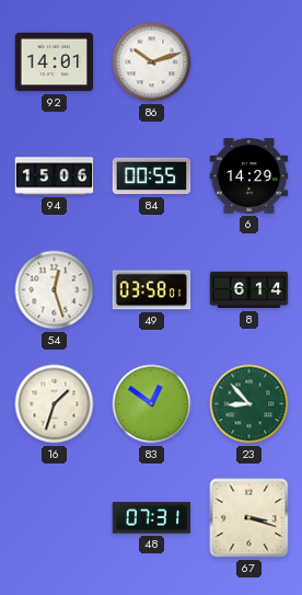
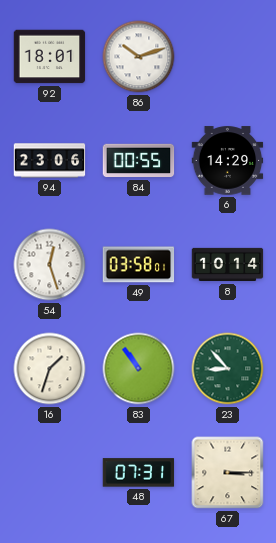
92: 14:01 -> 18:01 (50, 57)
94: 15:06 -> 23:06 (50, 161)
8: 6:14 -> 10:14 (228, 265)
83: 12:51 -> 10:54 (139, 369)
67: 3:18 -> 3:15 (228, 473)
